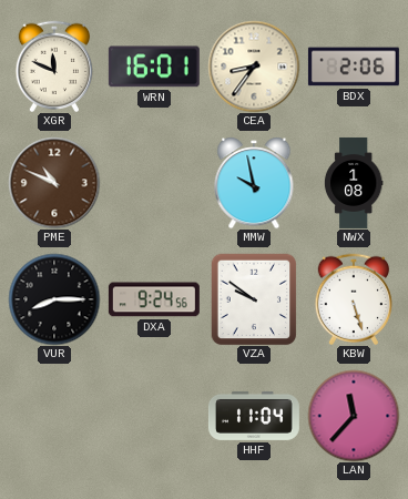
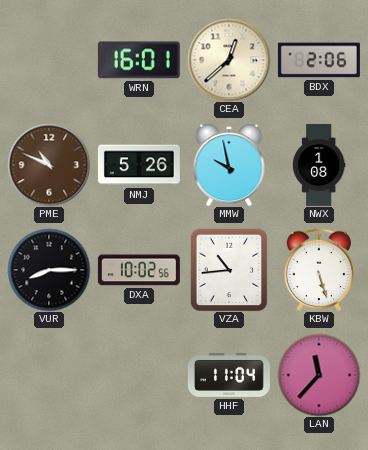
XGR: 11:49 -> none (54, 65)
CEA: 8:36 -> 12:38 (229, 60)
NMJ: none -> 5:26 (139, 165)
DXA: 9:24 -> 10:02 (139, 270)
VZA: 9:51 -> 10:44 (229, 270)
